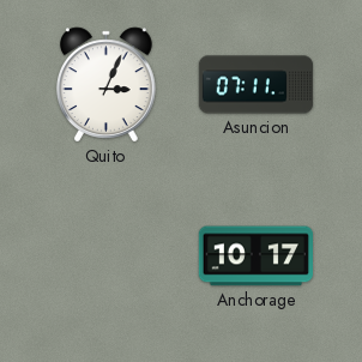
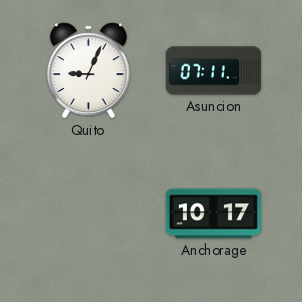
Quito: 3:04 -> 9:04 (89, 71)
